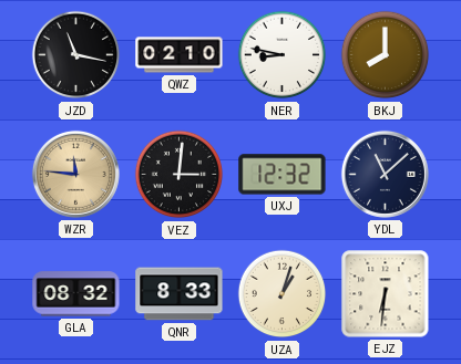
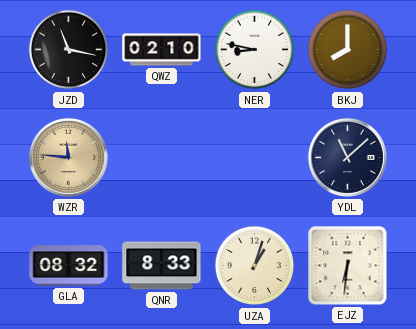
VEZ: 3:01 -> none (180, 175)
UXJ: 12:32 -> none (283, 175)
